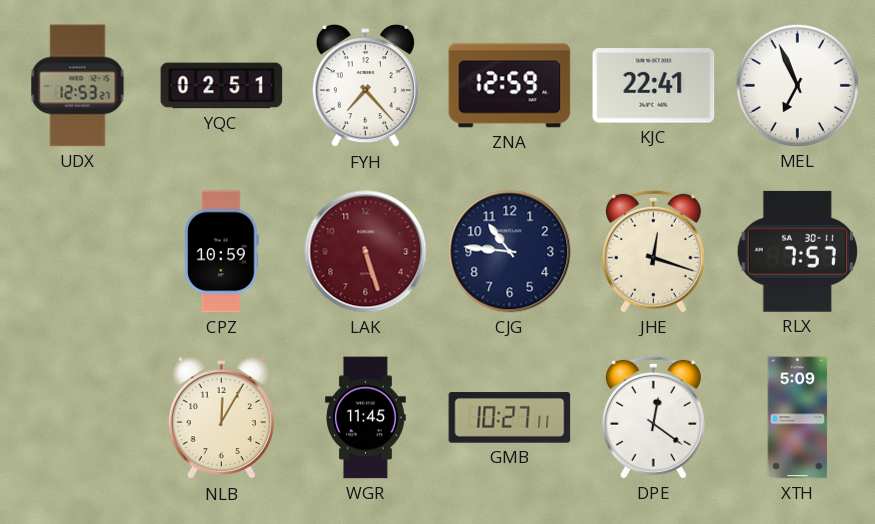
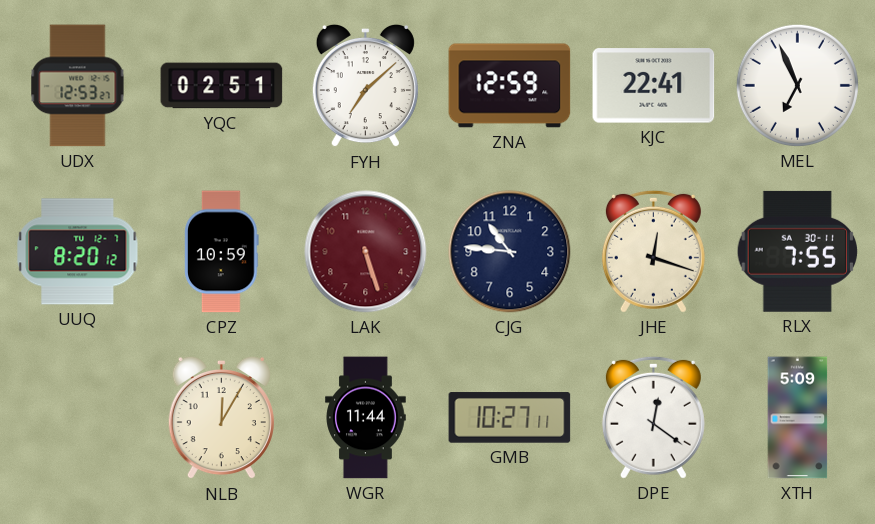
FYH: 7:23 -> 7:08 (365, 86)
UUQ: none -> 8:20 (78, 252)
RLX: 7:57 -> 7:55 (797, 251)
WGR: 11:45 -> 11:44 (366, 418)
